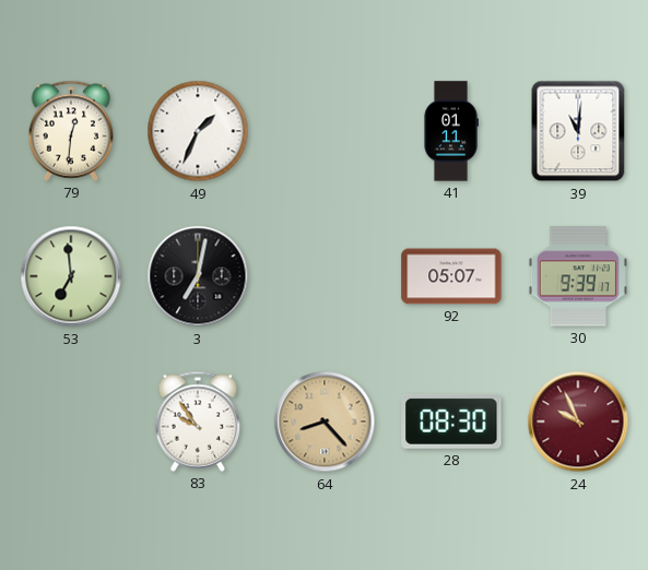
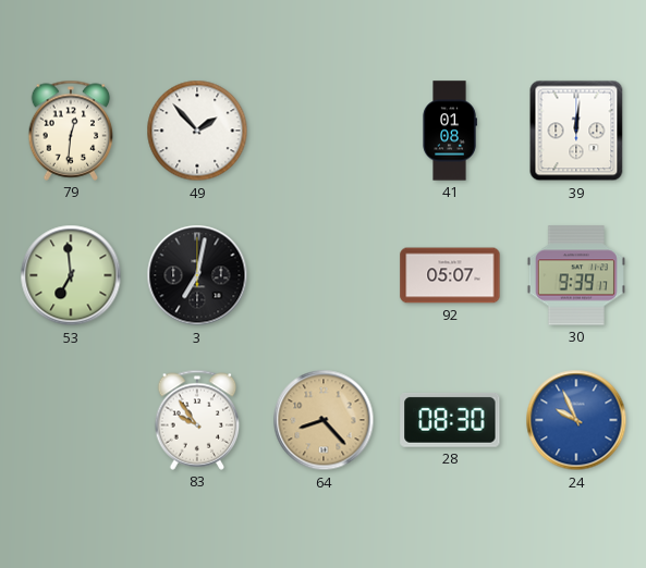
49: 1:34 -> 1:53 (197, 131)
41: 01:11 -> 01:08 (450, 131)
39: 11:01 -> 12:01 (576, 131)
24 dial: burgundy -> blue (576, 420)
